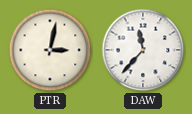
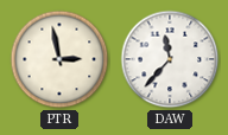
PTR: 3:02 -> 2:58 (59, 59)
